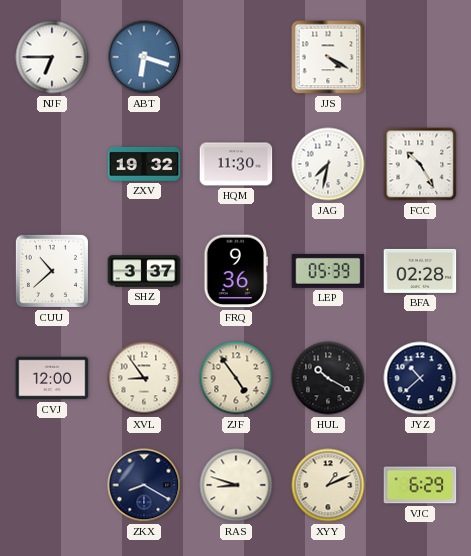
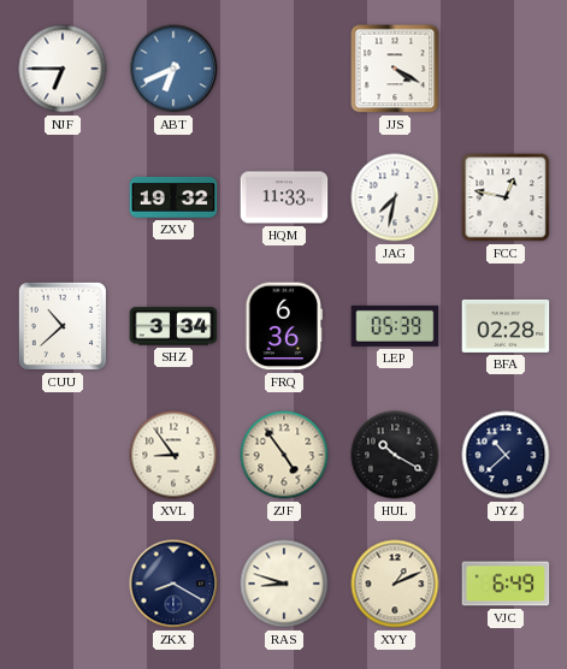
ABT: 6:18 -> 6:41 (173, 69)
HQM: 11:30 -> 11:33 (284, 197)
FCC: 10:25 -> 12:47 (506, 197)
SHZ: 3:37 -> 3:34 (173, 326)
FRQ: 9:36 -> 6:36 (283, 326)
CVJ: 12:00 -> none (52, 378)
VJC: 6:29 -> 6:49 (506, 584)
